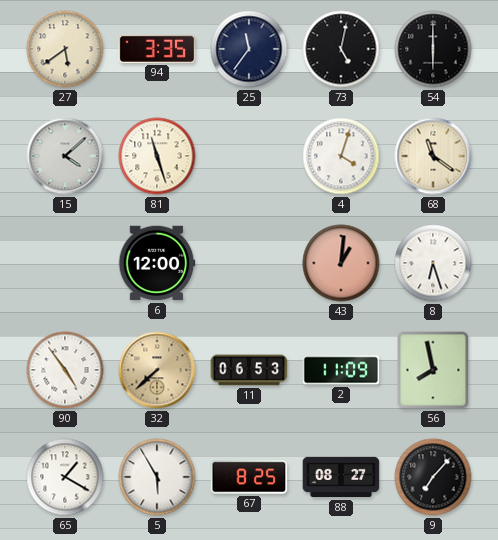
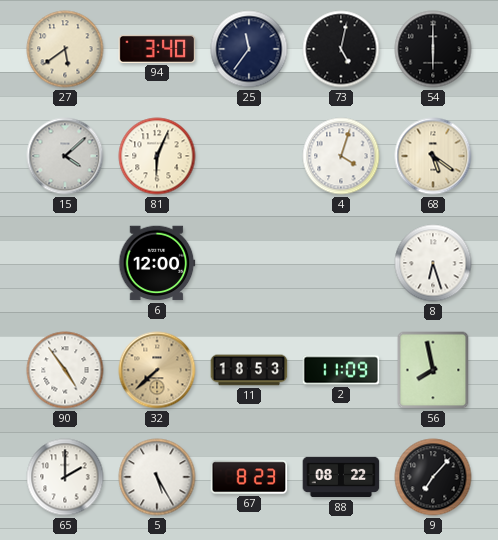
94: 3:35 -> 3:40 (157, 49)
81: 11:27 -> 6:04 (157, 156)
68: 11:21 -> 5:21 (433, 156)
43: 1:01 -> none (341, 263)
11: 06:53 -> 18:53 (249, 370)
65: 1:20 -> 2:00 (65, 477)
5: 5:55 -> 5:25 (157, 477)
67: 8:25 -> 8:23 (249, 477)
88: 08:27 -> 08:22 (341, 477)
